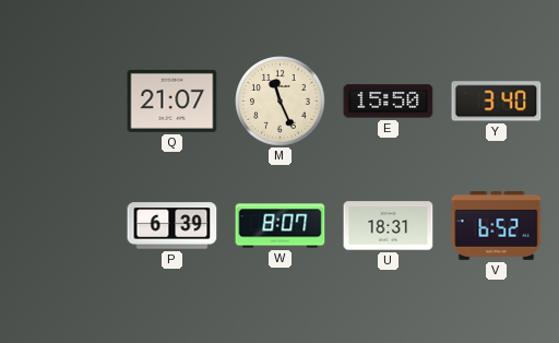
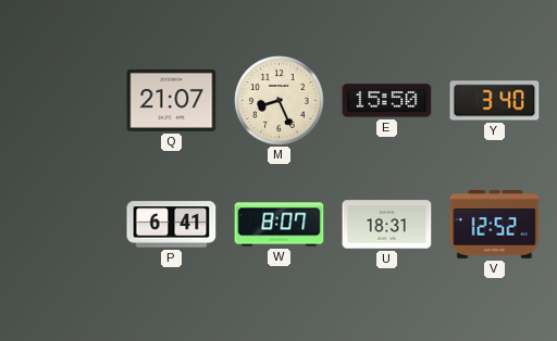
M: 11:26 -> 8:26 (280, 101)
P: 6:39 -> 6:41 (172, 225)
V: 6:52 -> 12:52 (495, 224)
